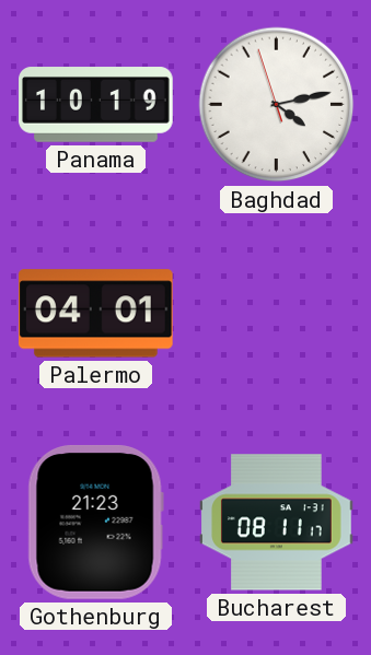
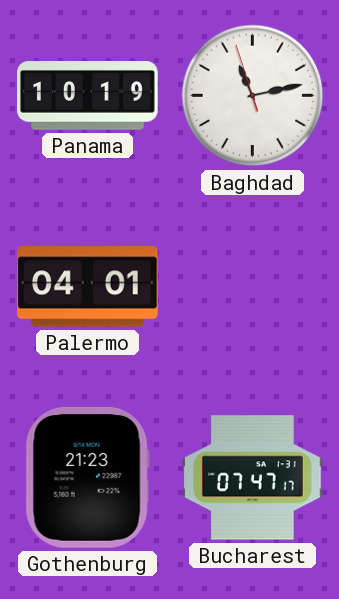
Baghdad: 4:12 -> 11:12 (253, 96)
Bucharest: 08:11 -> 07:47 (253, 478)
